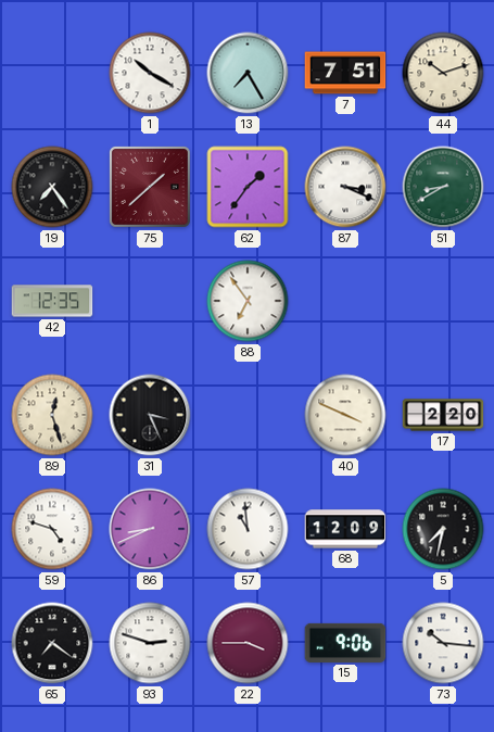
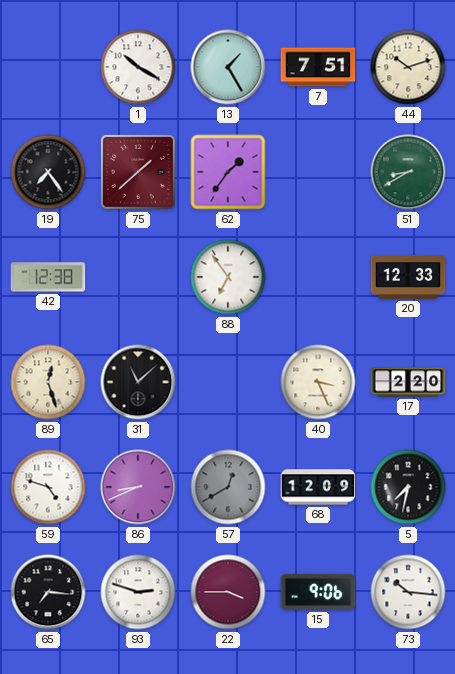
13: 7:25 -> 1:25 (228, 67)
87: 3:19 -> none (345, 187)
42: 12:35 -> 12:38 (48, 277)
20: none -> 12:33 (408, 277)
31: 3:26 -> 11:08 (138, 382)
40: 3:49 -> 3:26 (318, 382)
57: 10:59 -> 12:40 (228, 487)
57 dial: white -> grey (228, 487)
65: 7:21 -> 7:16 (48, 592)
